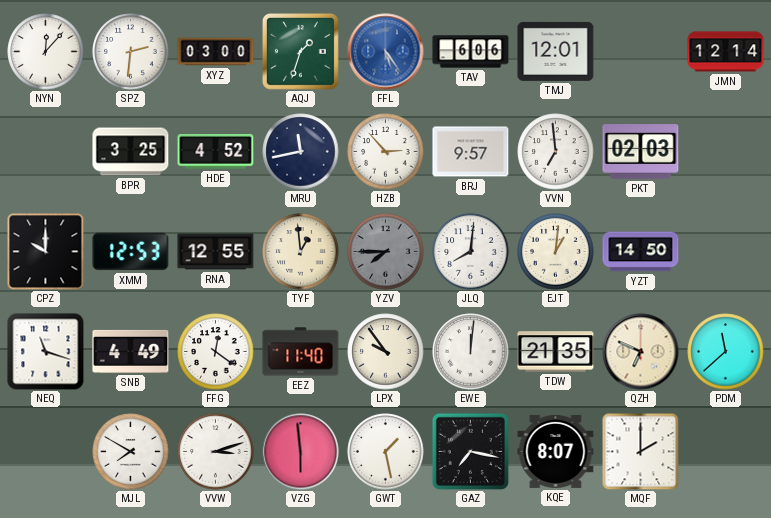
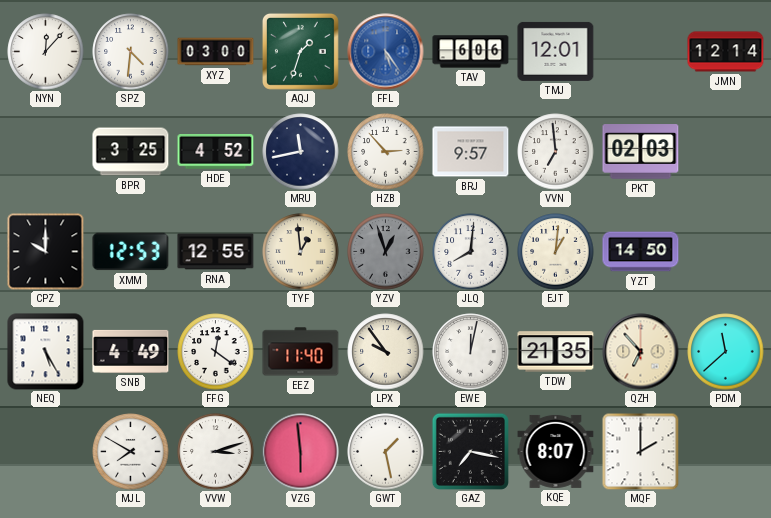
SPZ: 2:31 -> 4:31 (131, 52)
YZV: 7:45 -> 12:57 (386, 252)
NEQ: 11:18 -> 5:25 (46, 352)
EWE: 12:01 -> 12:02 (471, 352)
QZH: 6:49 -> 6:53 (641, 352)
